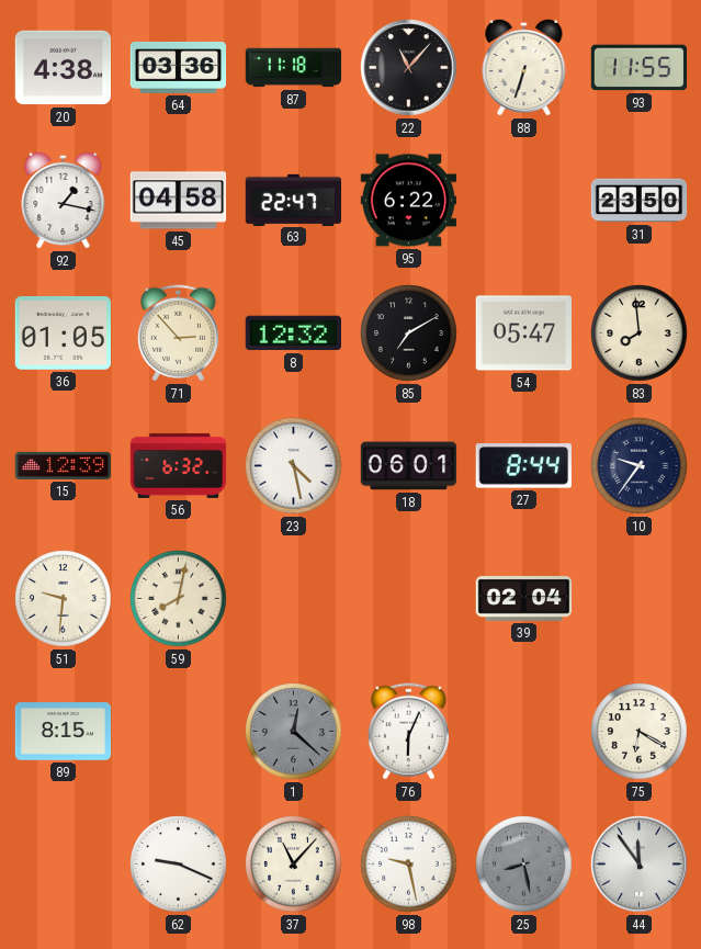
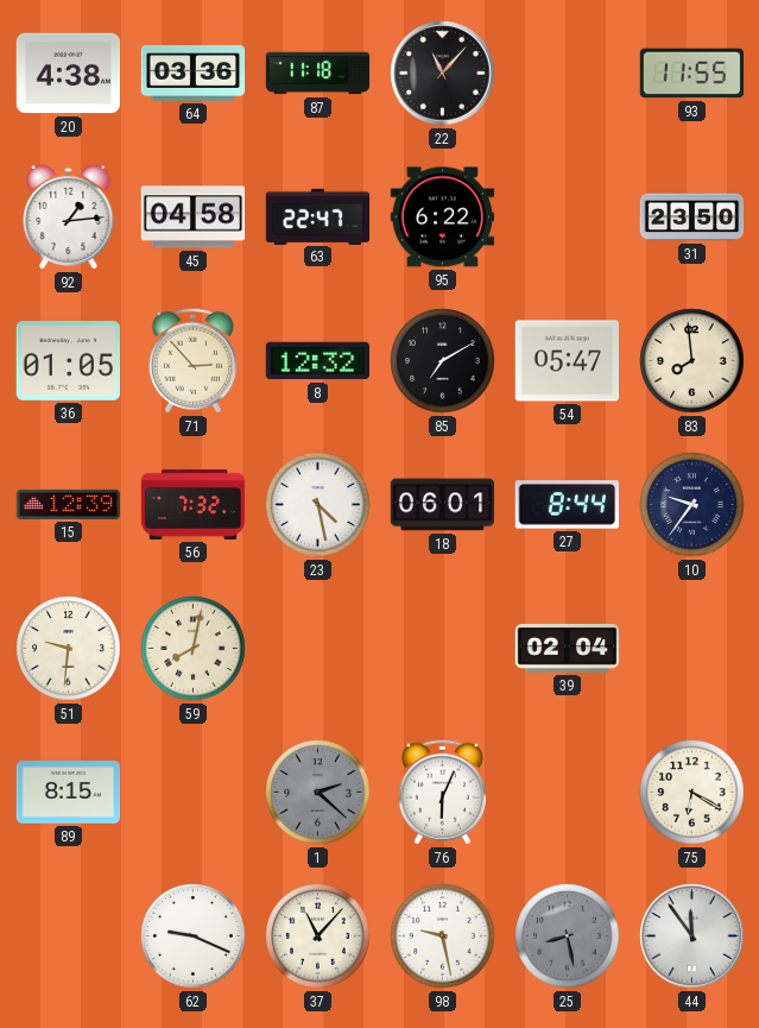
88: 6:33 -> none (524, 67)
92: 1:17 -> 1:14 (69, 216)
56: 6:32 -> 7:32 (194, 504)
1: 12:22 -> 2:22 (318, 793)
